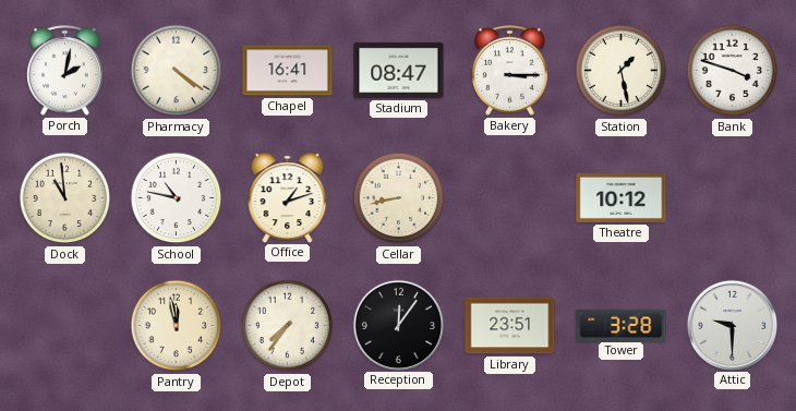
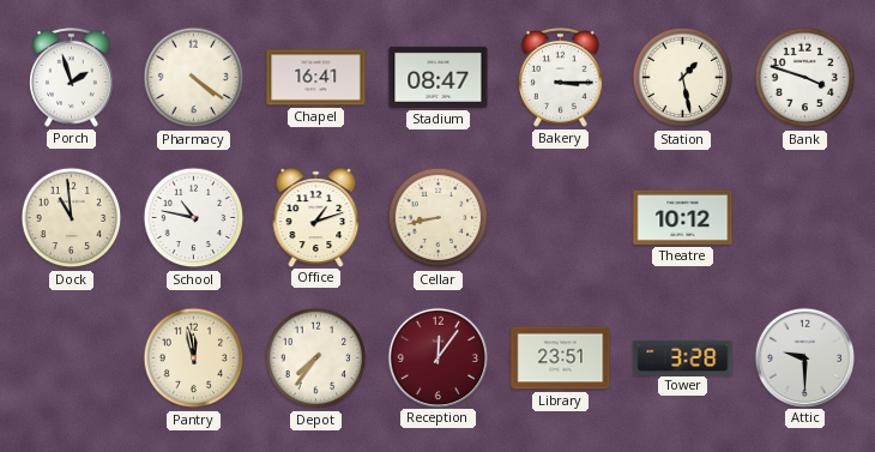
Porch: 2:02 -> 1:57 (72, 77)
Reception dial: black -> burgundy (437, 357)
